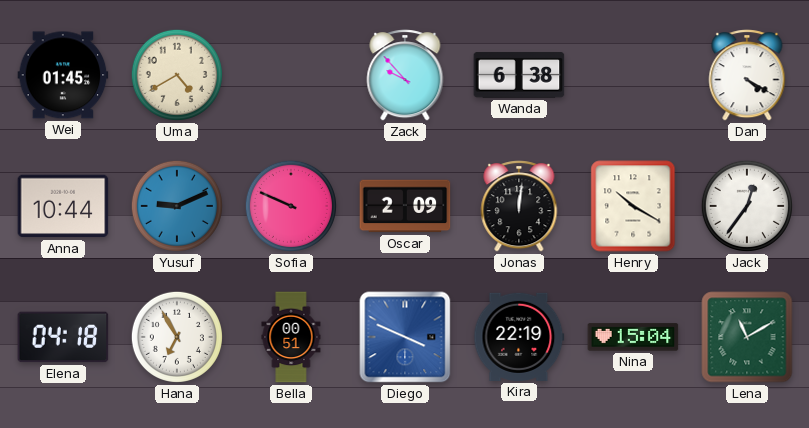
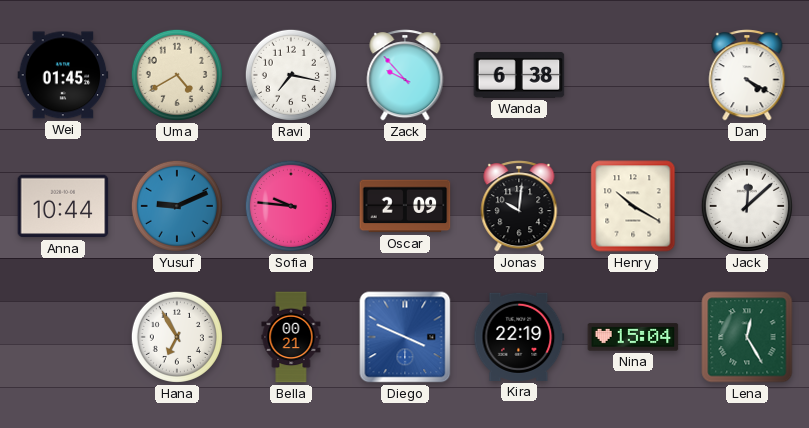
Ravi: none -> 7:17 (291, 75)
Sofia: 9:49 -> 9:46 (291, 206)
Jonas: 12:01 -> 10:01 (519, 206)
Jack: 12:36 -> 12:08 (747, 206)
Elena: 04:18 -> none (63, 337)
Bella: 00:51 -> 00:21 (291, 337)
Lena: 11:10 -> 12:25 (747, 337)
